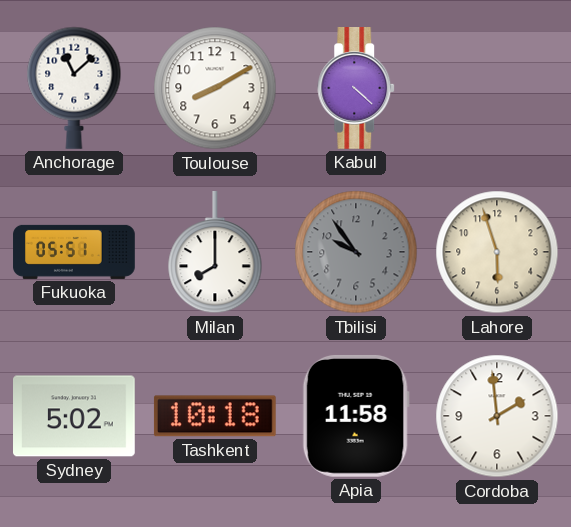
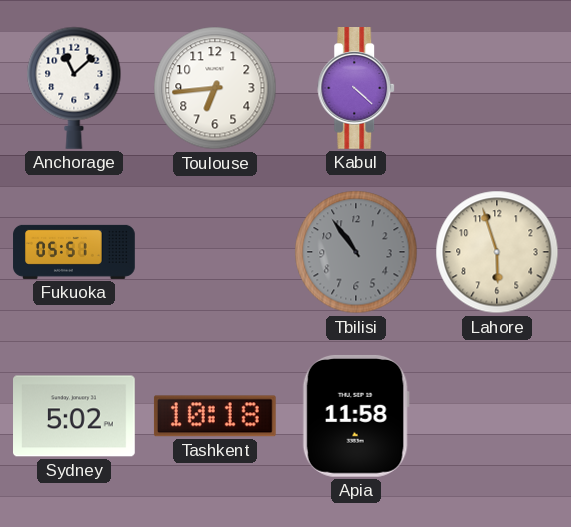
Toulouse: 8:10 -> 6:44 (215, 88)
Milan: 8:00 -> none (215, 253)
Tbilisi: 9:54 -> 10:54 (356, 252)
Cordoba: 1:59 -> none (497, 416)
